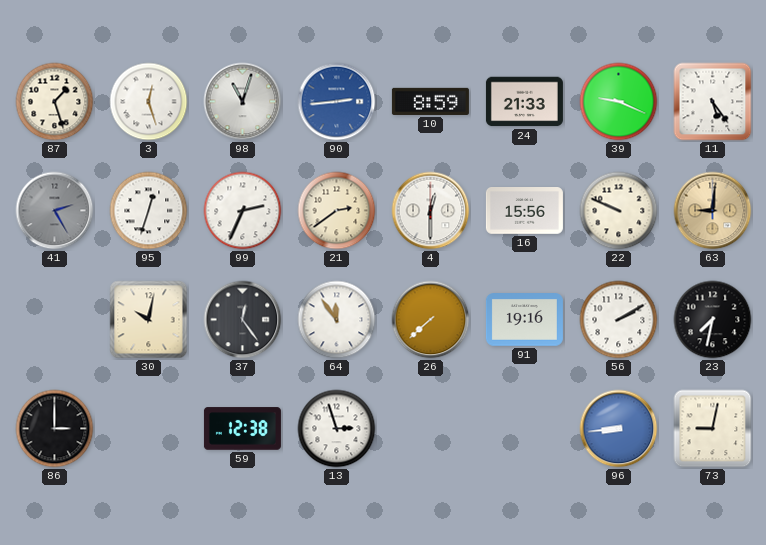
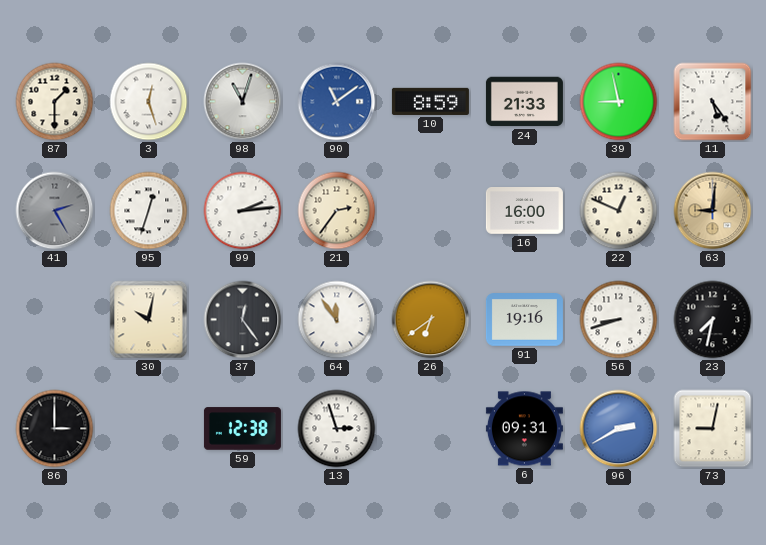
87: 1:27 -> 1:30 (55, 102)
90: 2:44 -> 11:09 (337, 102)
39: 9:19 -> 8:58 (619, 102)
99: 2:34 -> 2:14 (243, 211)
21: 2:39 -> 2:36 (337, 211)
4: 12:30 -> none (431, 211)
16: 15:56 -> 16:00 (524, 211)
22: 9:49 -> 12:49 (619, 211)
26: 7:38 -> 6:39 (431, 320)
56: 2:10 -> 8:42 (619, 320)
6: none -> 09:31 (524, 429)
96: 8:44 -> 2:40 (619, 429)
